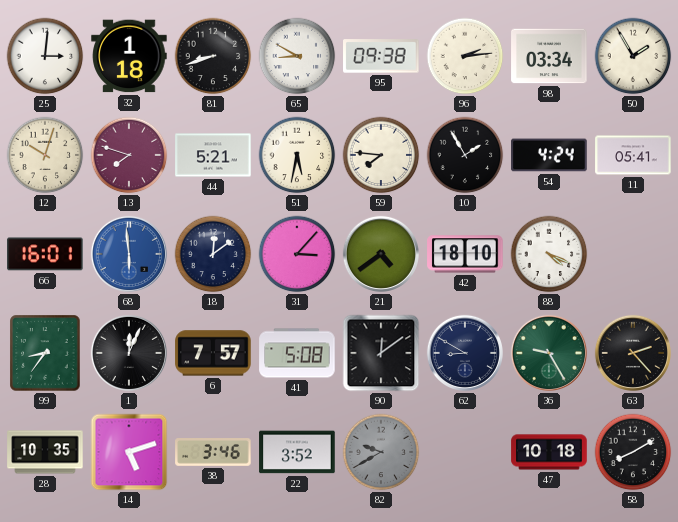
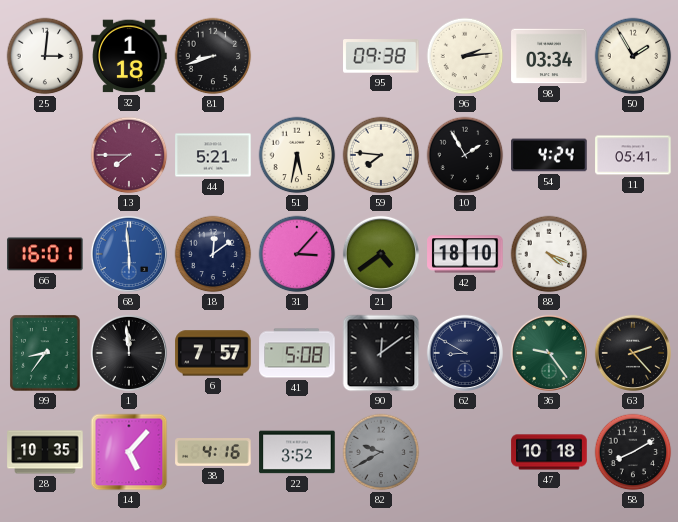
65: 8:50 -> none (297, 56)
12: 10:03 -> none (45, 155)
13: 7:48 -> 7:45 (129, 155)
1: 12:04 -> 11:59 (129, 353)
36: 9:25 -> 9:24 (549, 353)
14: 5:12 -> 5:07 (129, 452)
38: 3:46 -> 4:16 (213, 453)
